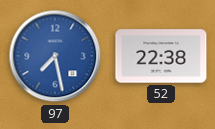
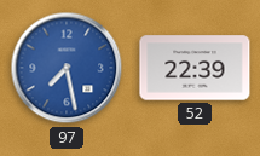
52: 22:38 -> 22:39 (195, 68)
